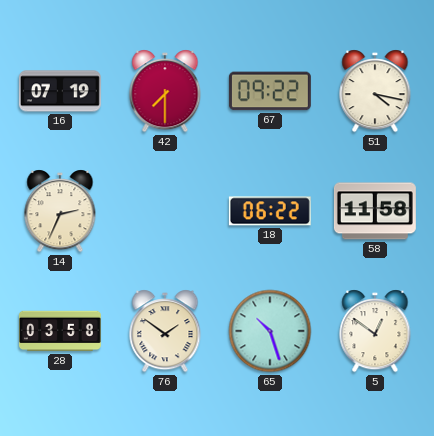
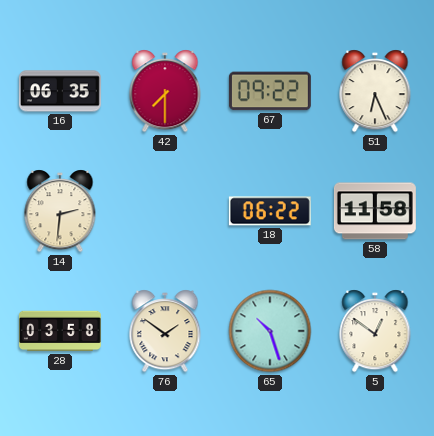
16: 07:19 -> 06:35 (60, 91)
51: 4:17 -> 6:26 (375, 91)
14: 2:34 -> 2:31 (60, 211)
